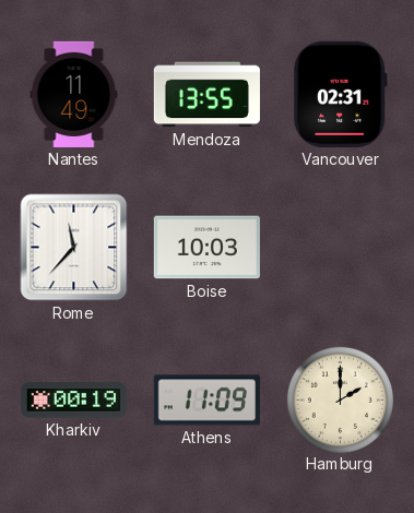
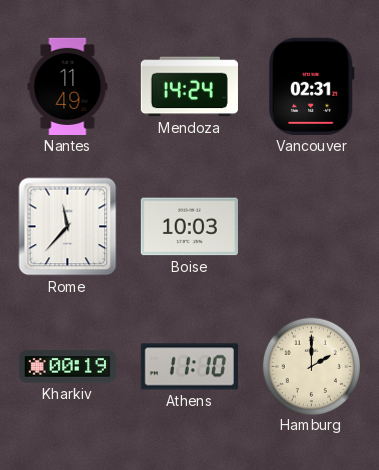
Mendoza: 13:55 -> 14:24 (189, 87)
Athens: 11:09 -> 11:10 (189, 367)
